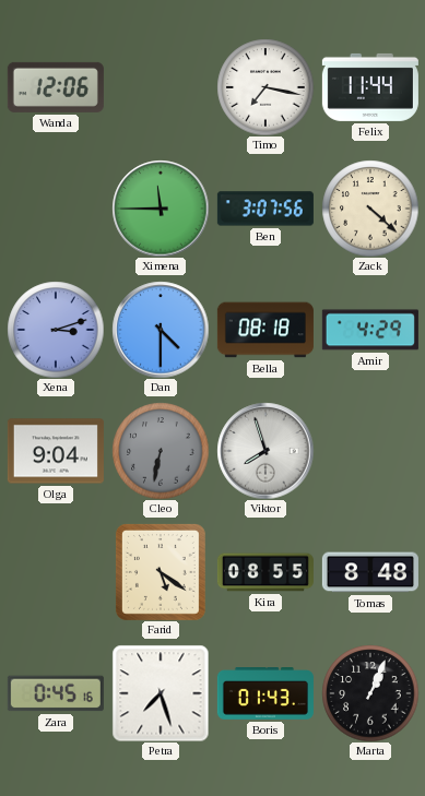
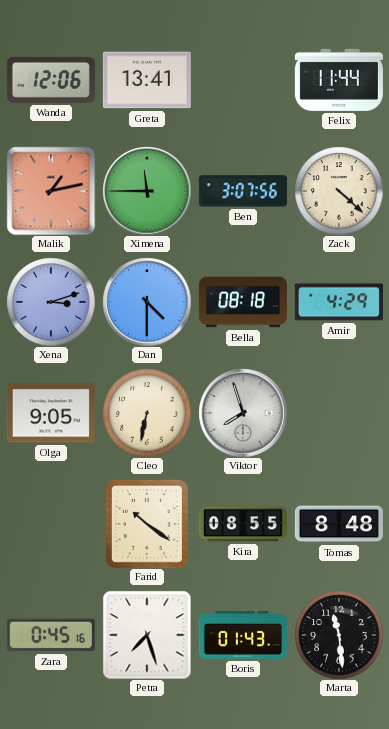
Greta: none -> 13:41 (147, 80)
Timo: 7:17 -> none (265, 87)
Malik: none -> 1:13 (51, 191)
Olga: 9:04 -> 9:05 (51, 413)
Cleo dial: grey -> cream (147, 413)
Farid: 5:21 -> 10:21 (147, 524)
Marta: 1:04 -> 11:29 (339, 635)
